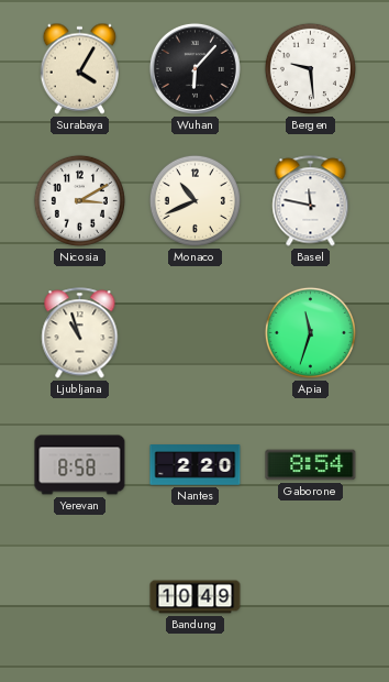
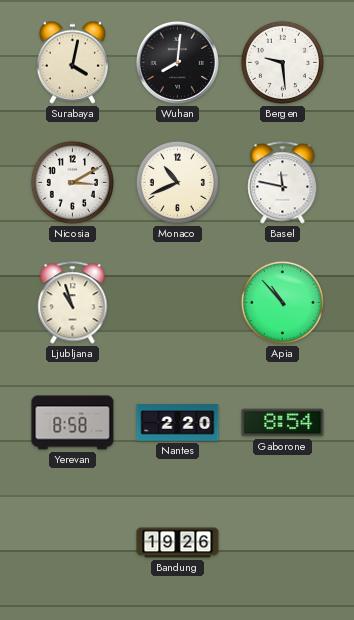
Surabaya: 4:05 -> 4:02 (73, 62)
Wuhan: 6:07 -> 8:01 (177, 62)
Apia: 11:33 -> 10:53 (282, 302)
Bandung: 10:49 -> 19:26 (178, 543)
